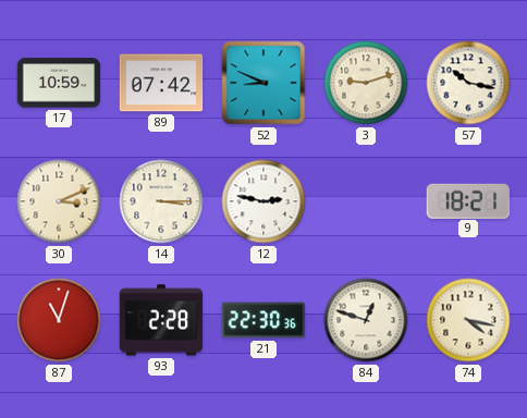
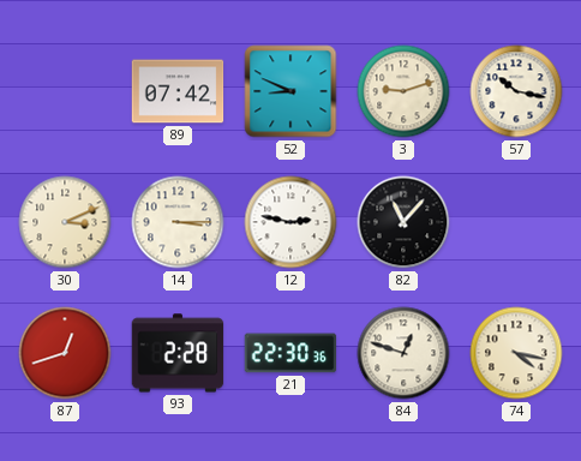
17: 10:59 -> none (59, 83)
82: none -> 11:07 (403, 222)
9: 18:21 -> none (467, 200)
87: 11:03 -> 12:42 (65, 353)
